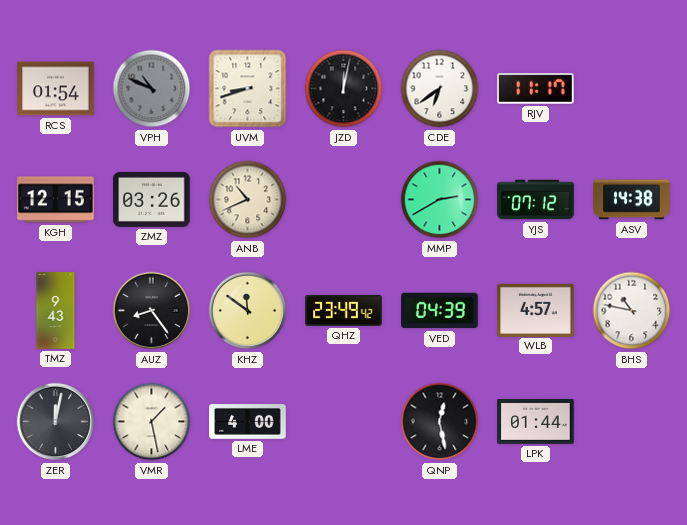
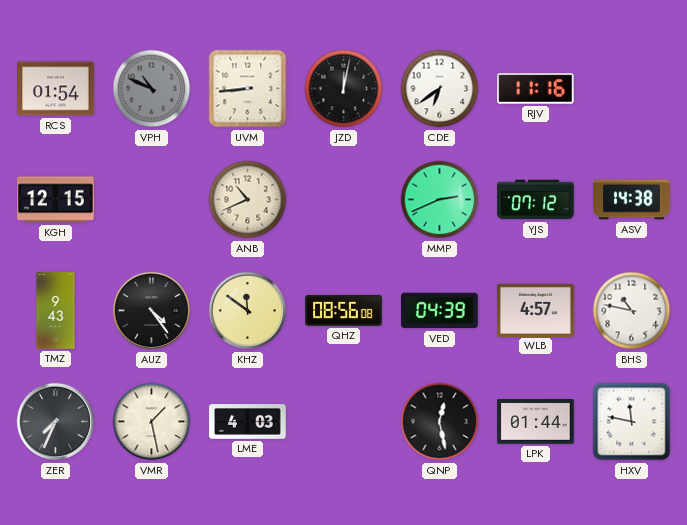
UVM: 8:42 -> 8:44 (248, 89)
RJV: 11:17 -> 11:16 (536, 89)
ZMZ: 03:26 -> none (152, 199)
MMP: 2:40 -> 2:41 (440, 200)
AUZ: 8:24 -> 4:24 (152, 311)
QHZ: 23:49 -> 08:56 (344, 310)
ZER: 12:02 -> 7:34 (56, 422)
LME: 4:00 -> 4:03 (248, 422)
HXV: none -> 11:47 (632, 422)
